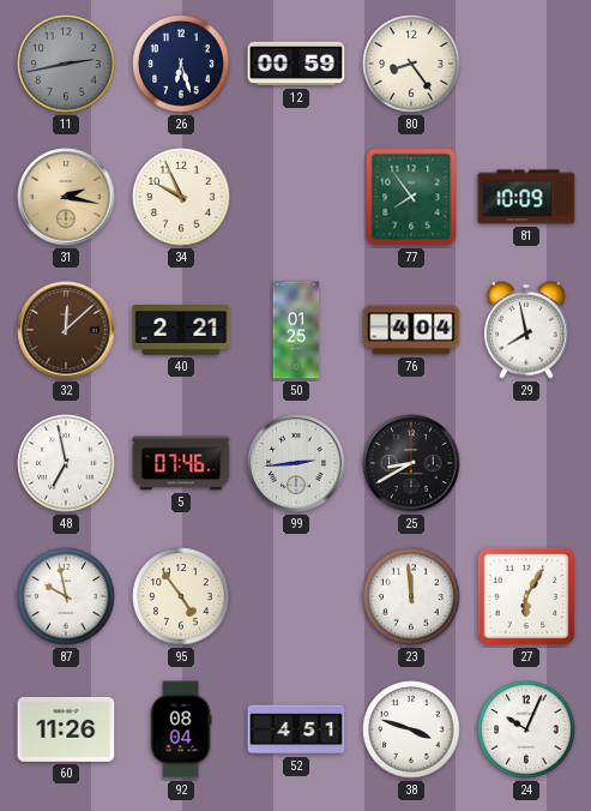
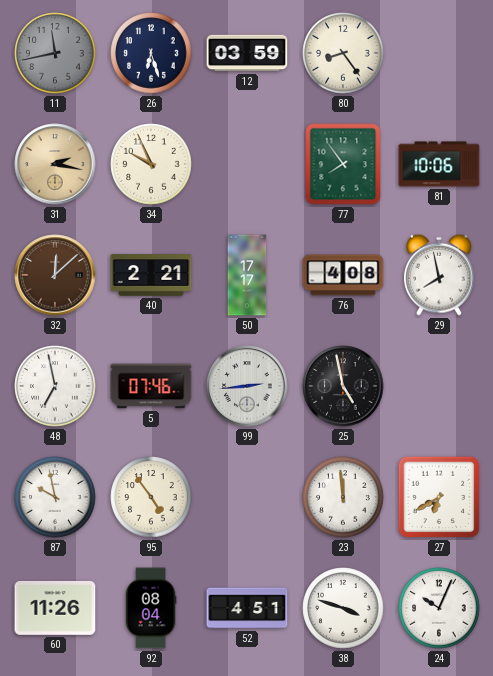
11: 2:43 -> 11:43 (55, 53)
12: 00:59 -> 03:59 (247, 53)
81: 10:09 -> 10:06 (439, 164)
50: 01:25 -> 17:17 (247, 275)
76: 4:04 -> 4:08 (343, 275)
25: 8:40 -> 4:58 (343, 386)
27: 6:05 -> 6:40 (439, 497)
